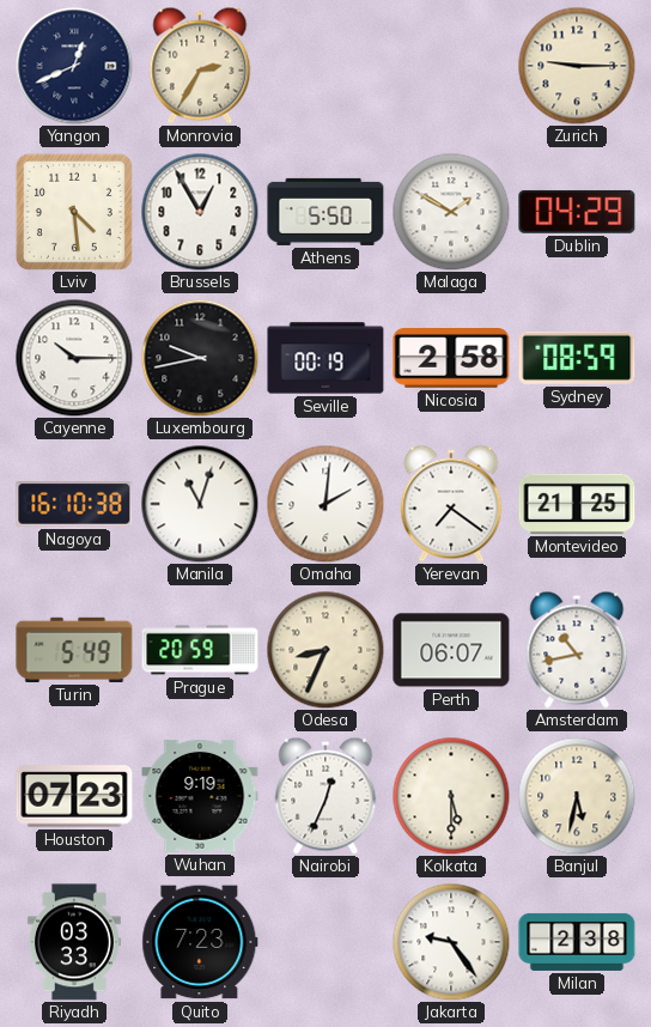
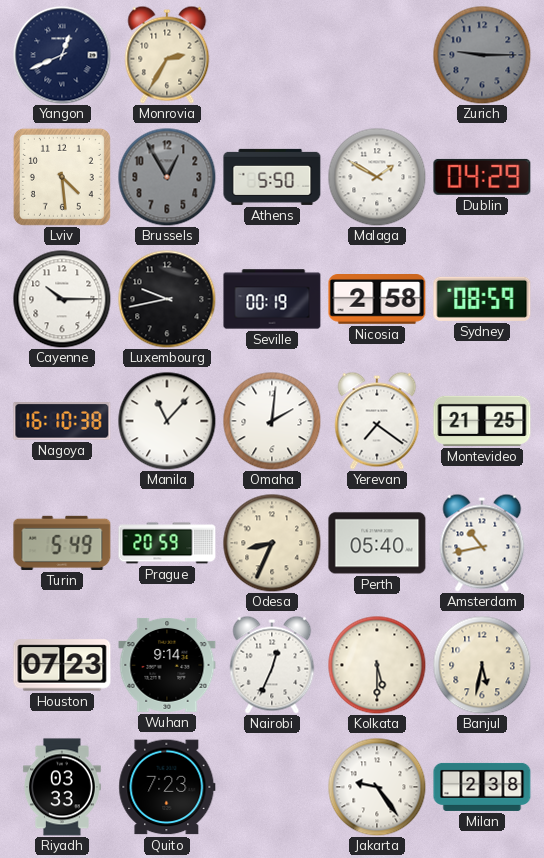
Zurich dial: cream -> grey (482, 55)
Brussels dial: white -> grey (167, 177)
Manila: 11:03 -> 11:07 (167, 421)
Perth: 06:07 -> 05:40 (377, 543)
Wuhan: 9:19 -> 9:14 (167, 665)
